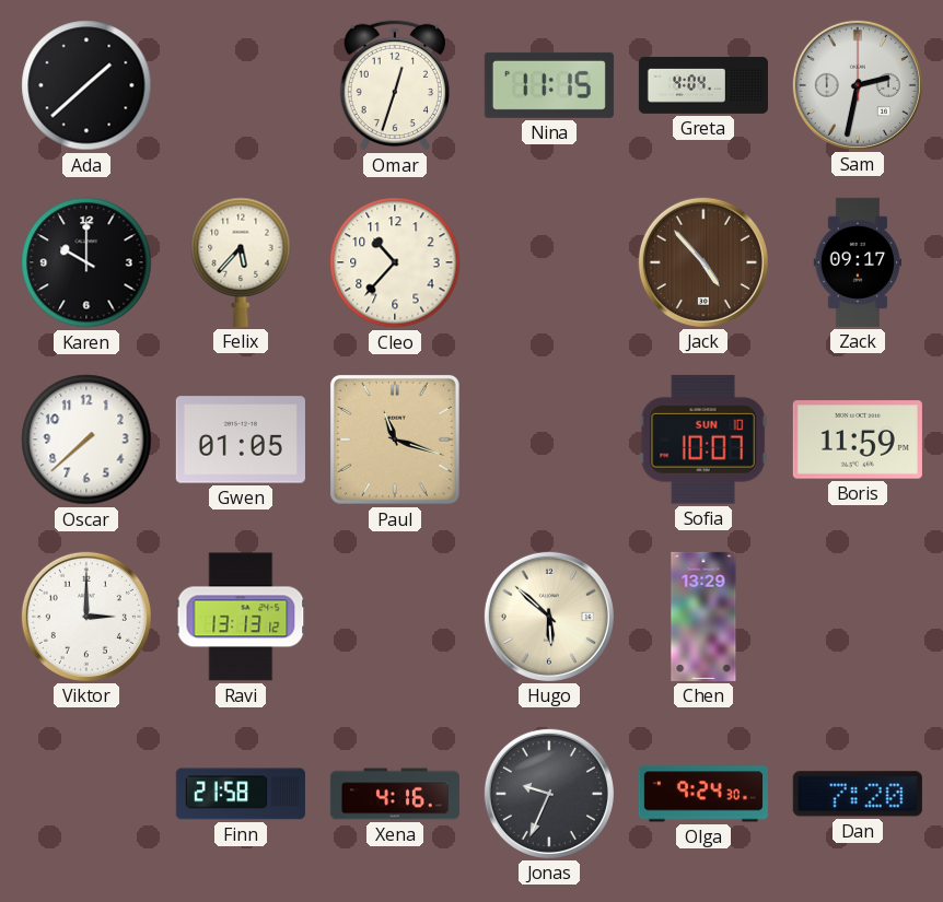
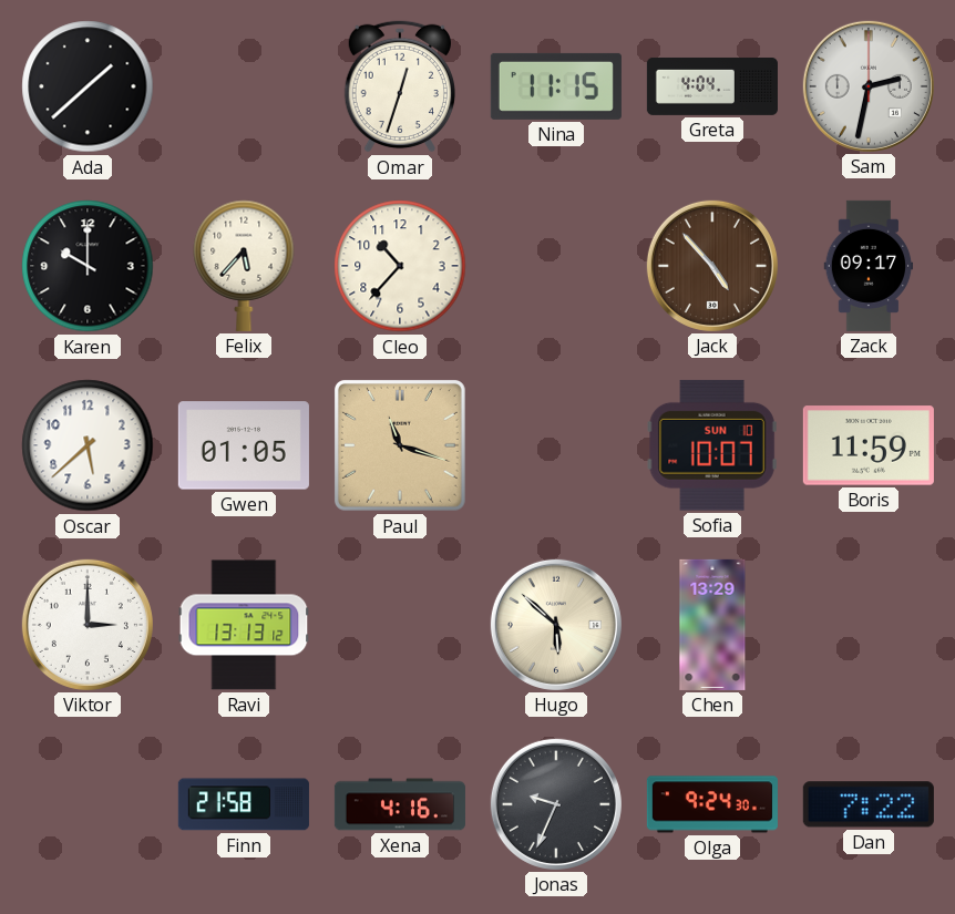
Oscar: 7:38 -> 5:38 (88, 445)
Dan: 7:20 -> 7:22 (869, 804)
